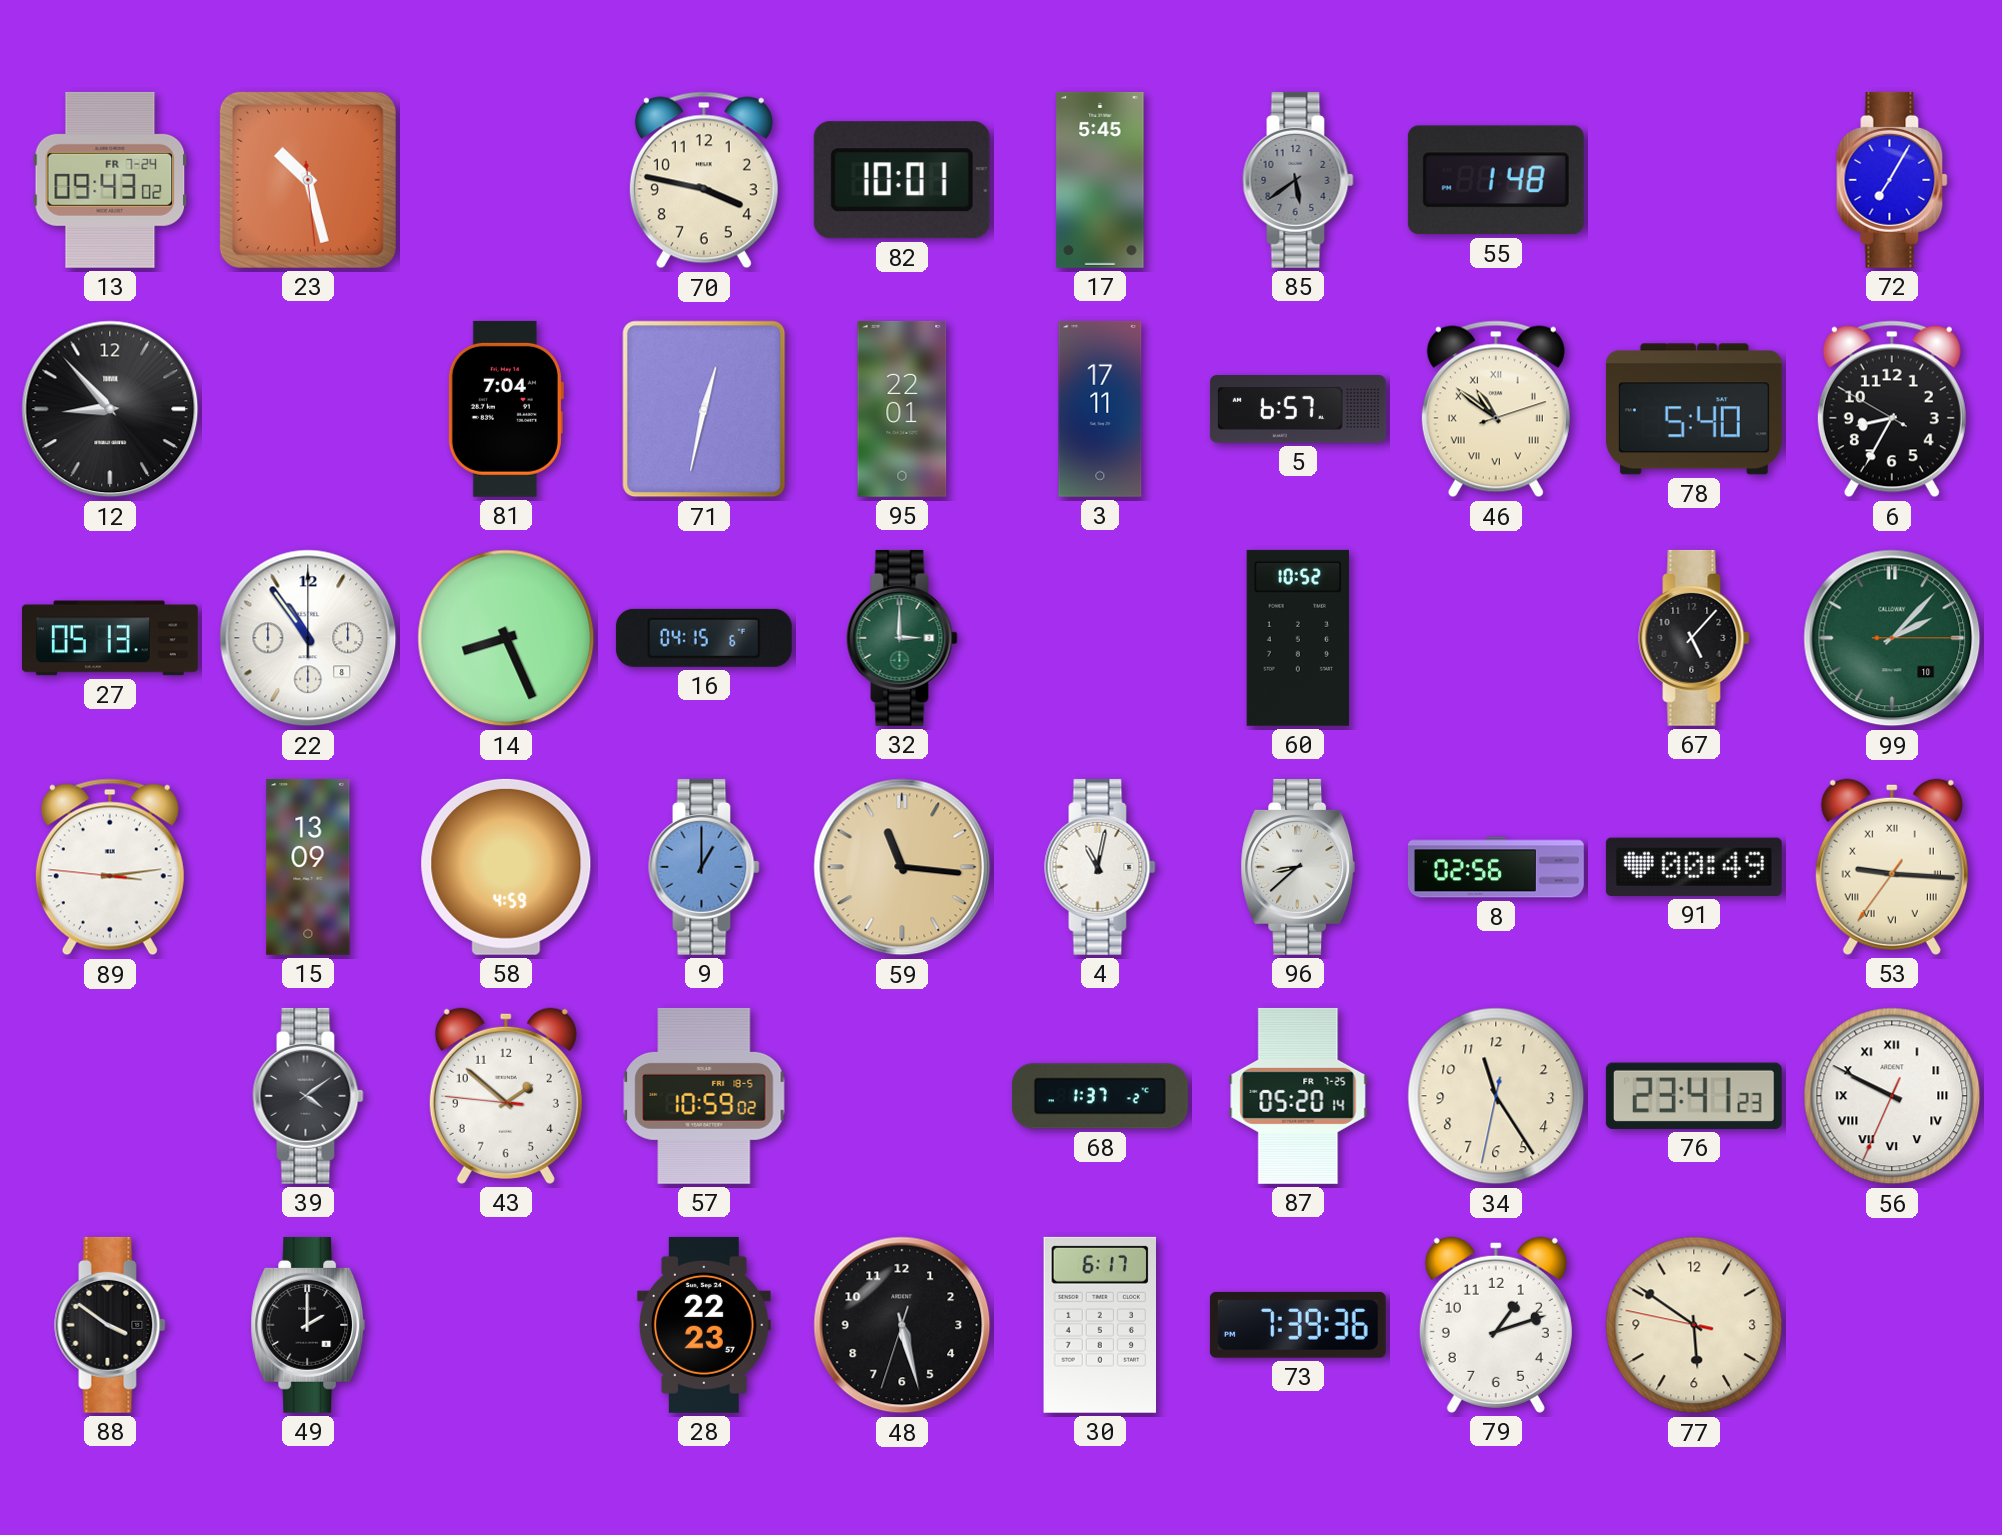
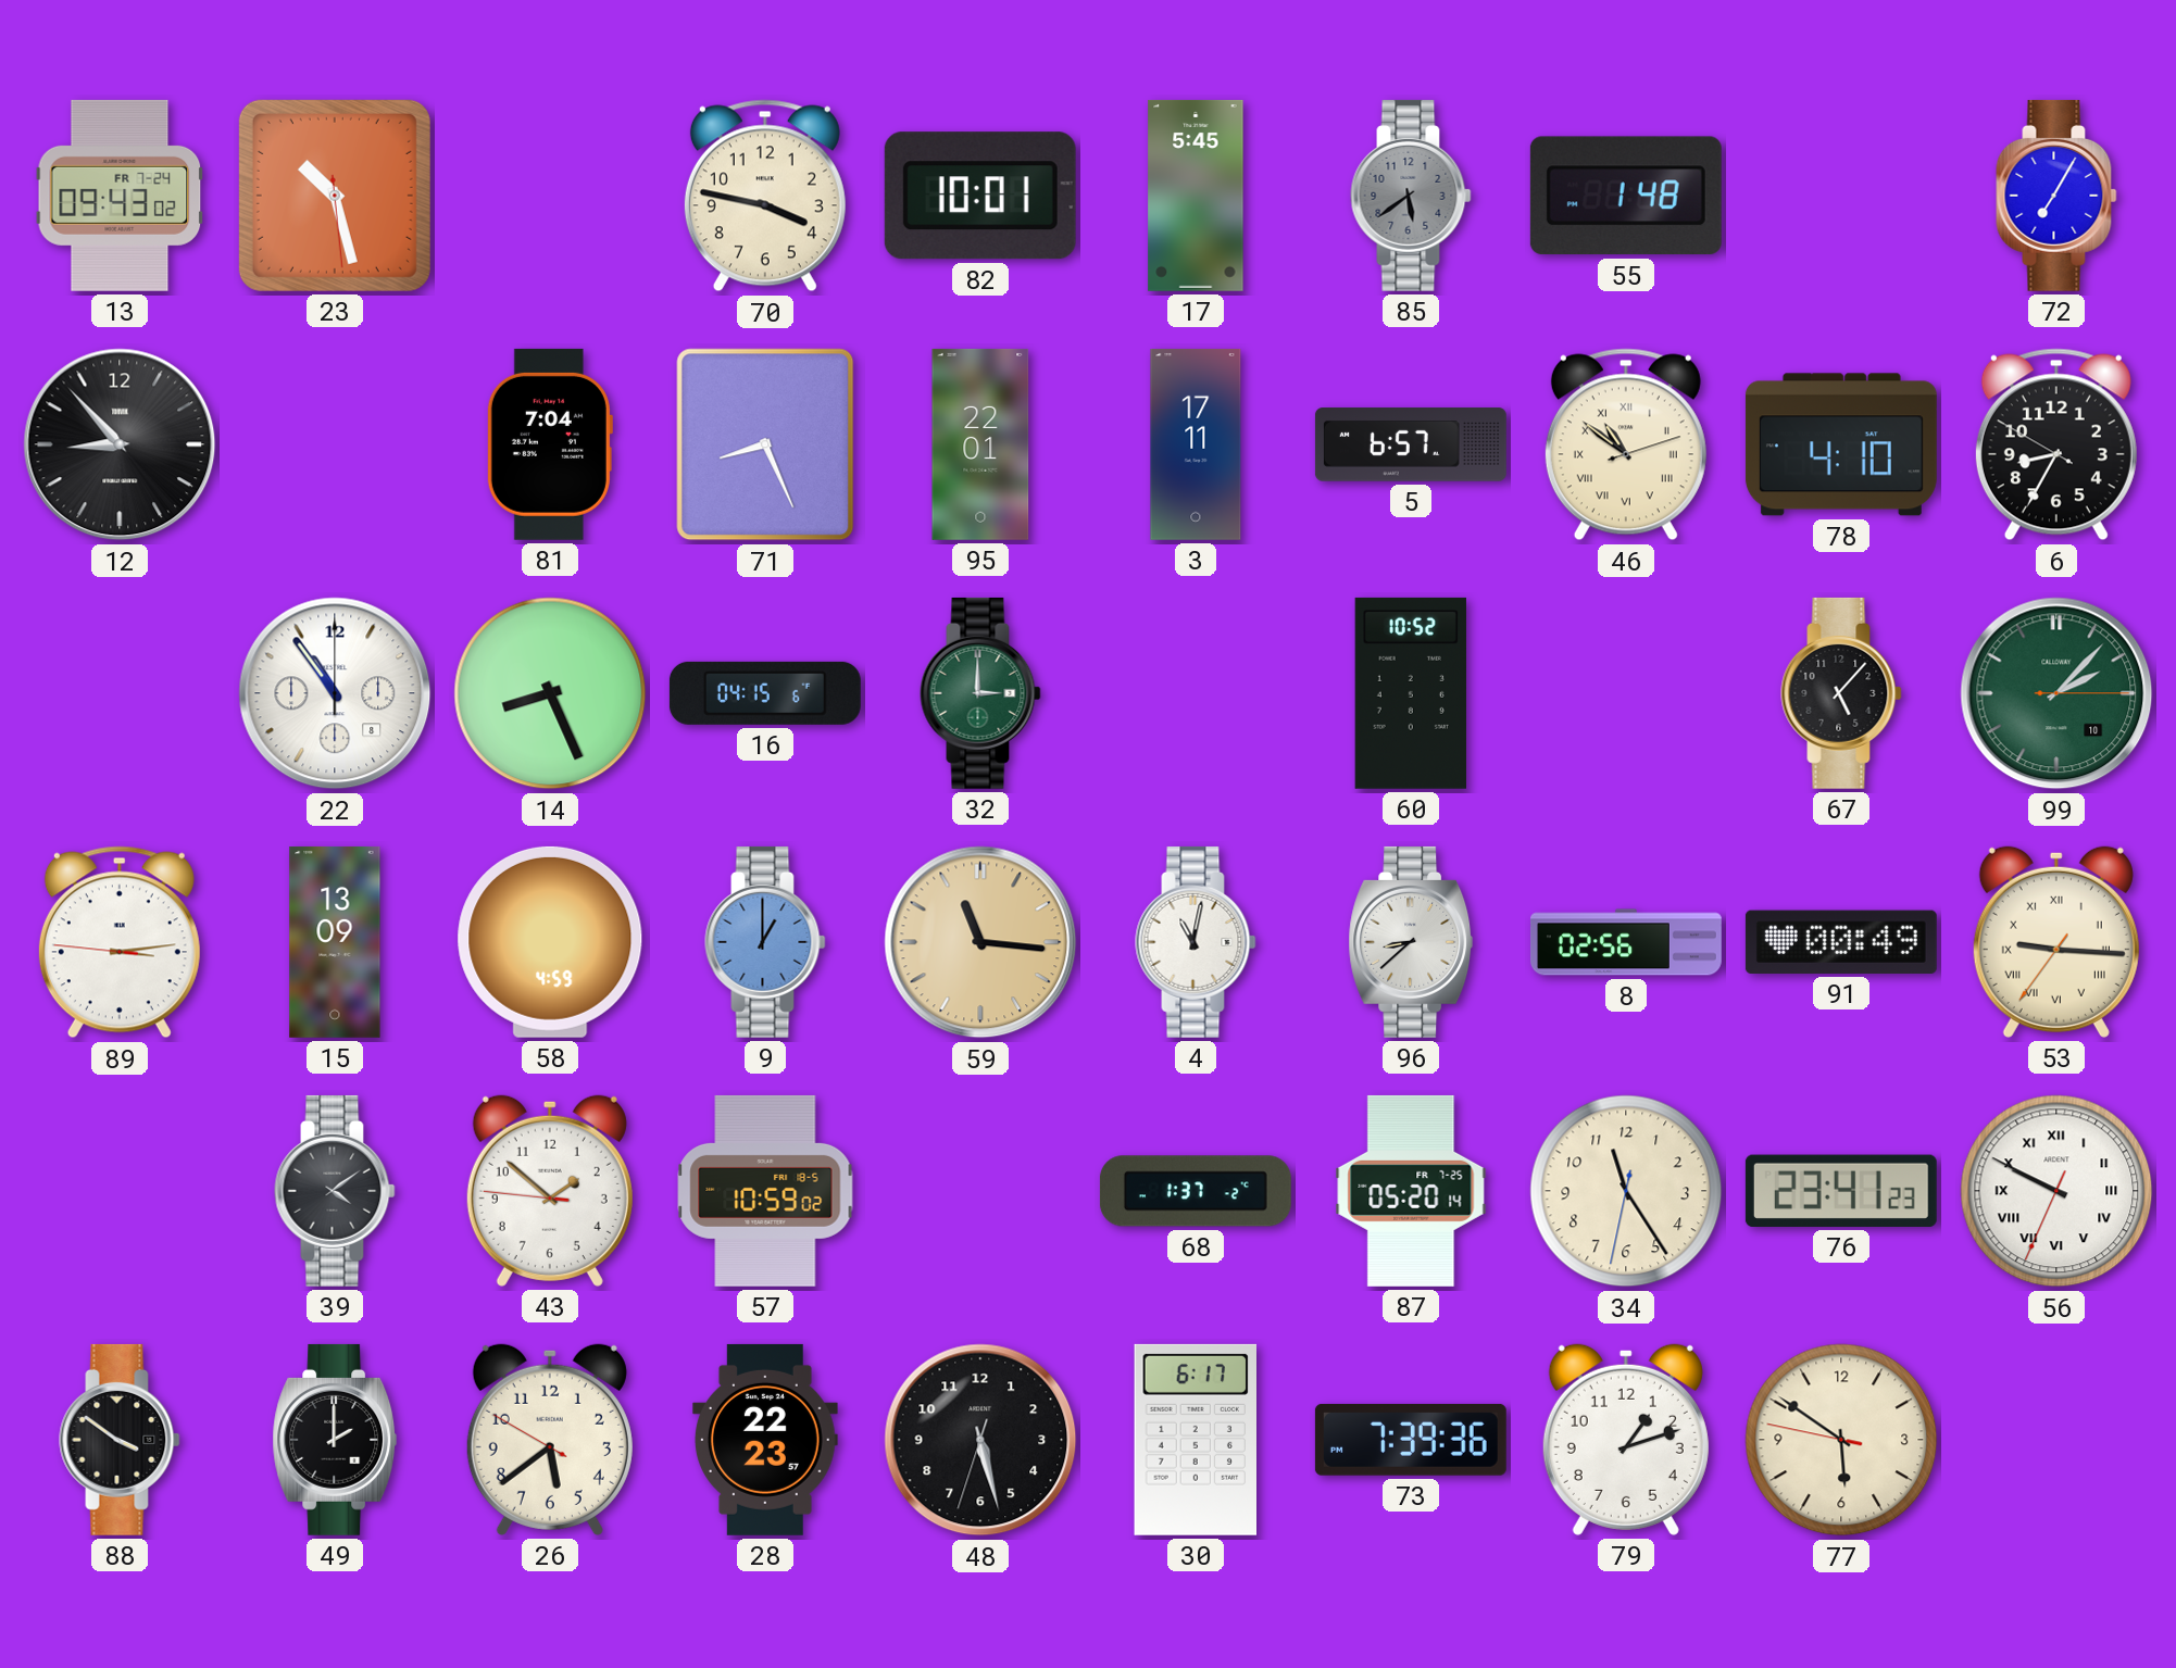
71: 12:32 -> 8:26 (765, 444)
78: 5:40 -> 4:10 (1841, 444)
27: 05:13 -> none (110, 638)
26: none -> 5:38 (550, 1440)
